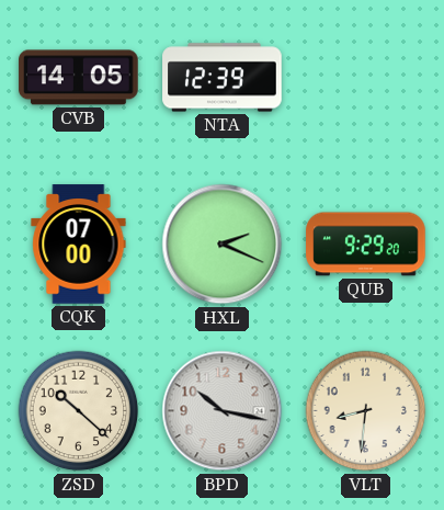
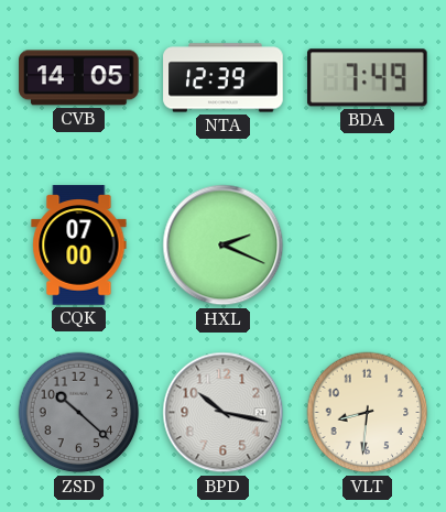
BDA: none -> 7:49 (368, 78)
QUB: 9:29 -> none (366, 245)
ZSD dial: cream -> grey (79, 413)
